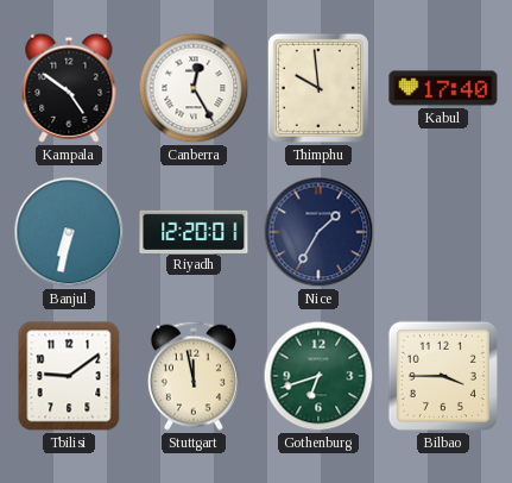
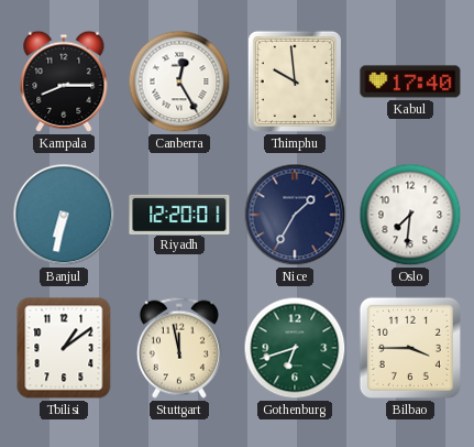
Kampala: 4:51 -> 8:15 (64, 81)
Oslo: none -> 7:31 (410, 215)
Tbilisi: 9:09 -> 1:09 (64, 348)
